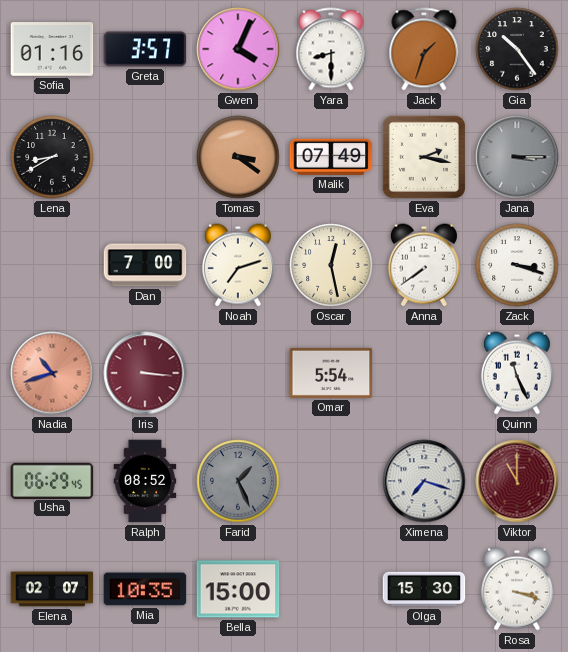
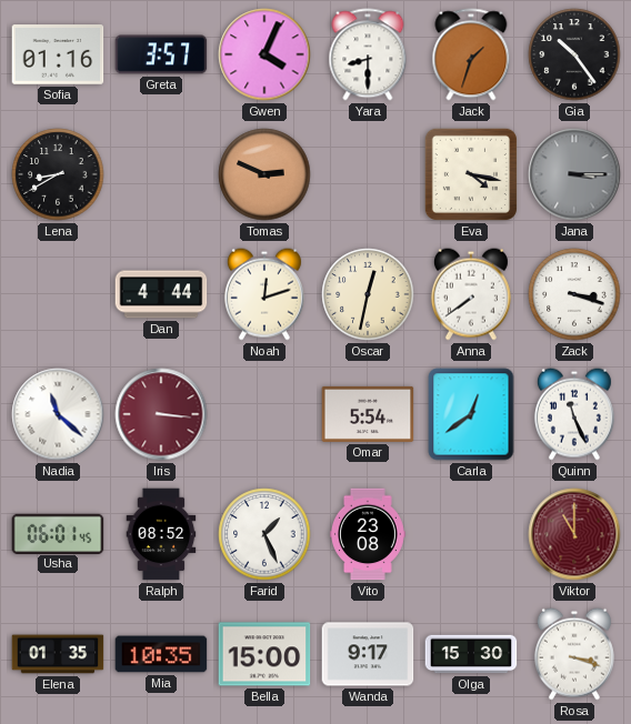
Tomas: 3:21 -> 2:49 (264, 174)
Malik: 07:49 -> none (331, 157)
Eva: 2:17 -> 4:17 (471, 174)
Dan: 7:00 -> 4:44 (161, 294)
Noah: 7:12 -> 12:12 (264, 294)
Oscar: 12:28 -> 12:32 (368, 294)
Nadia: 10:42 -> 11:22 (58, 414)
Nadia dial: salmon -> white (58, 414)
Carla: none -> 12:39 (471, 414)
Usha: 06:29 -> 06:01 (58, 533)
Farid dial: grey -> white (264, 534)
Vito: none -> 23:08 (368, 534)
Ximena: 7:18 -> none (424, 481)
Elena: 02:07 -> 01:35 (58, 654)
Wanda: none -> 9:17 (368, 654)
